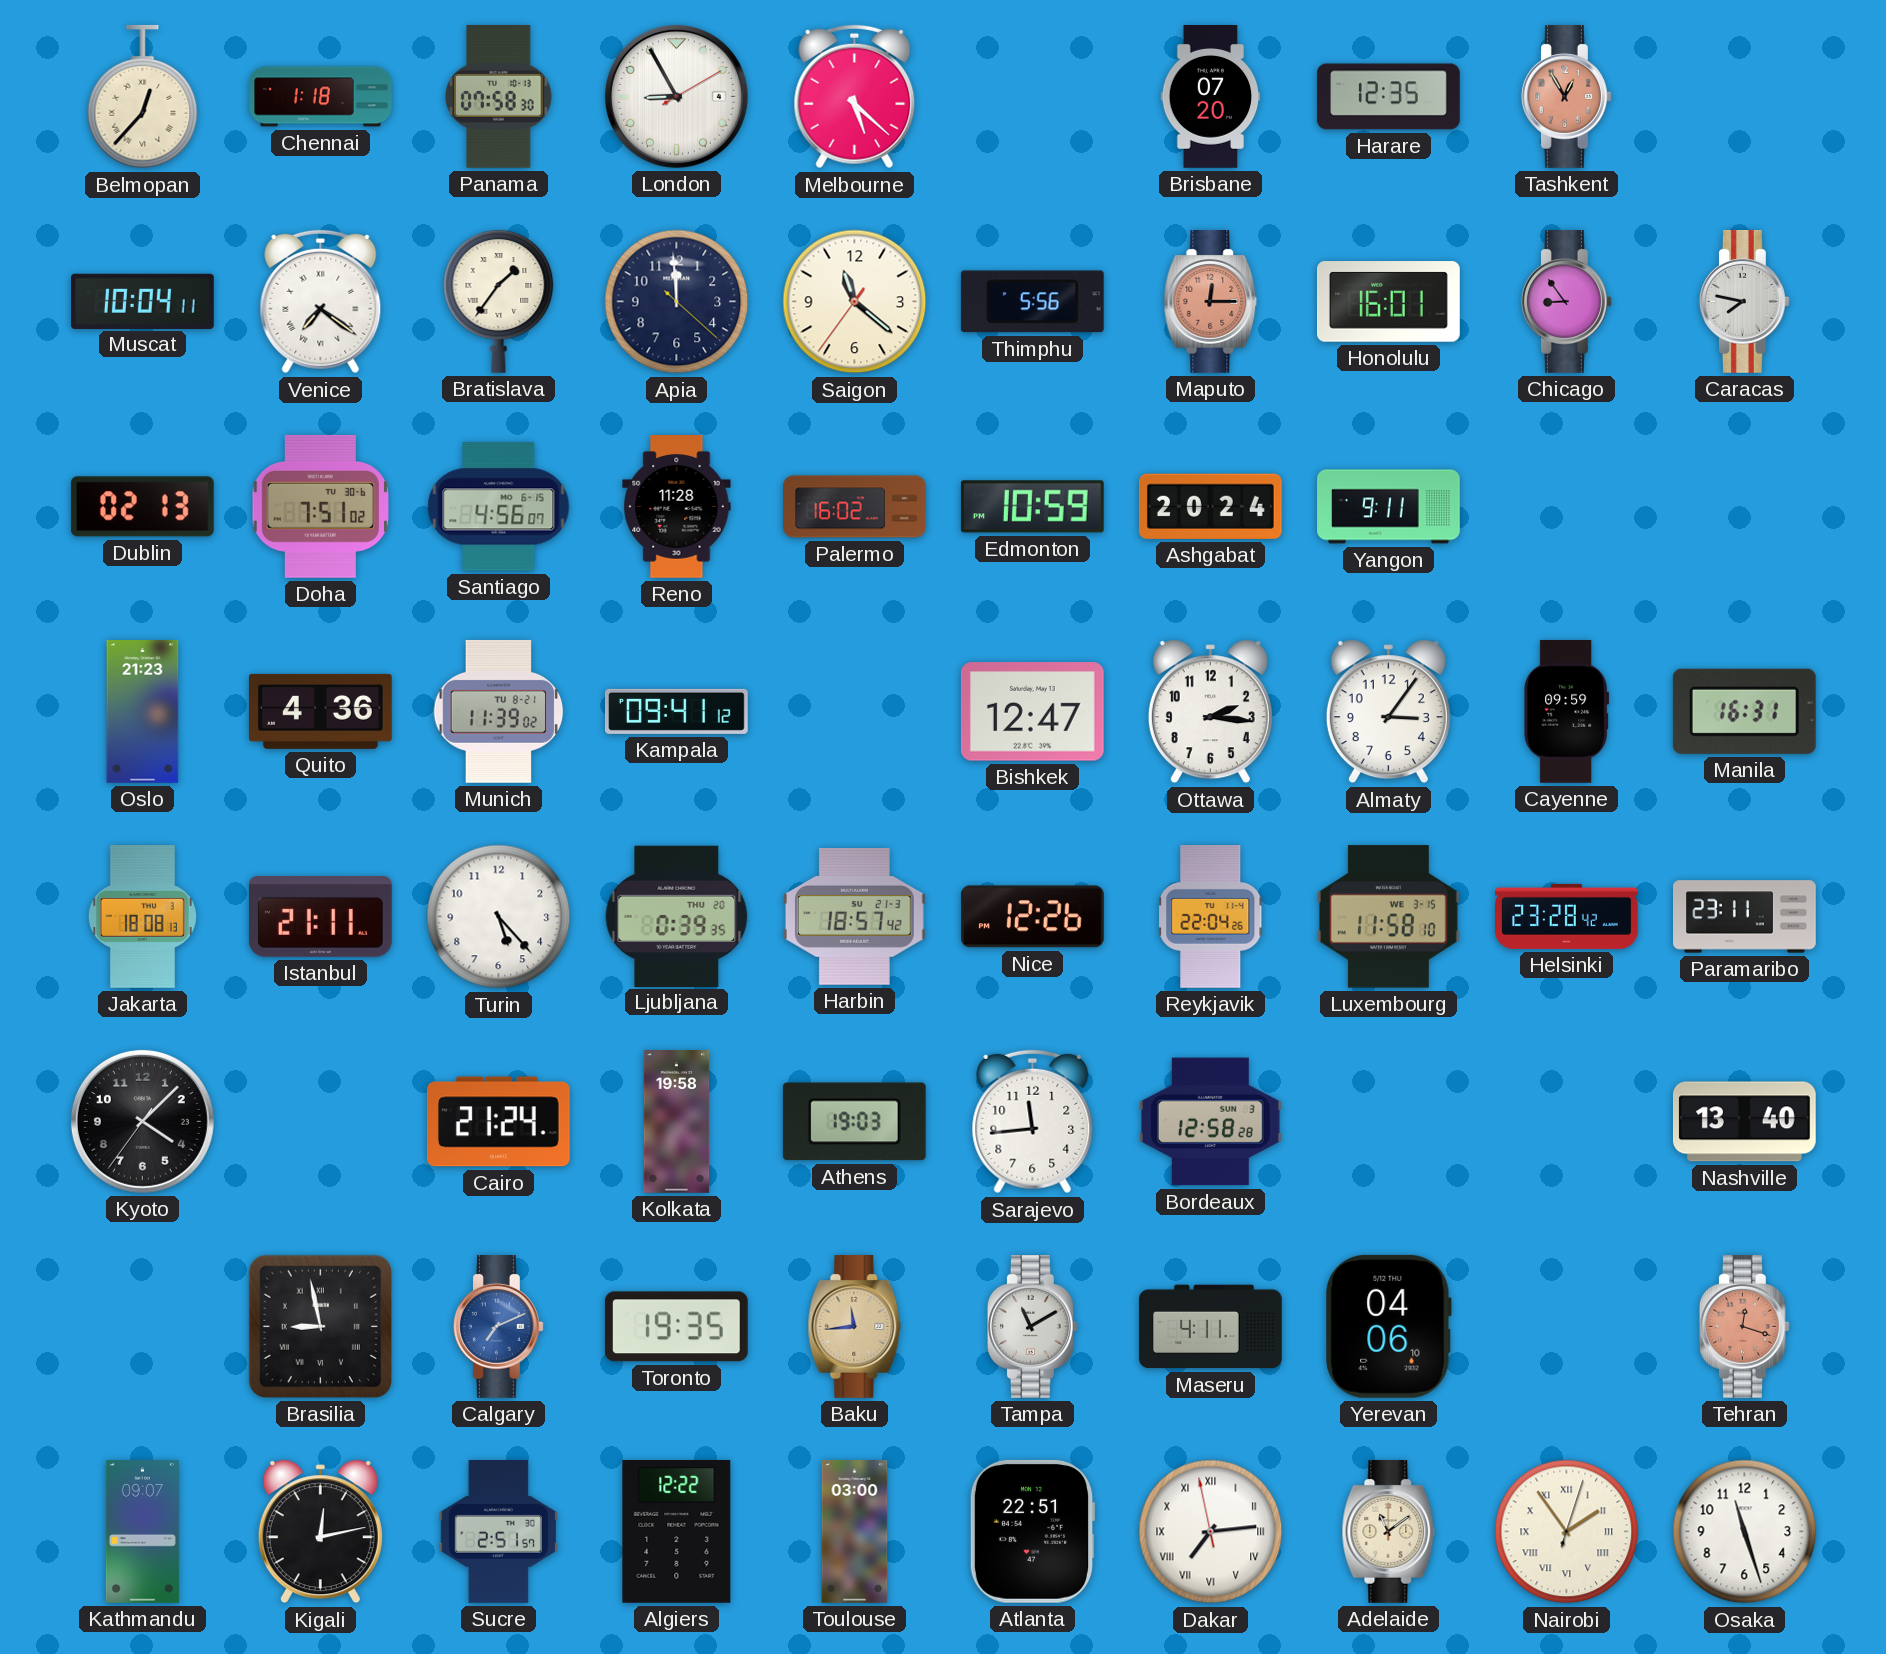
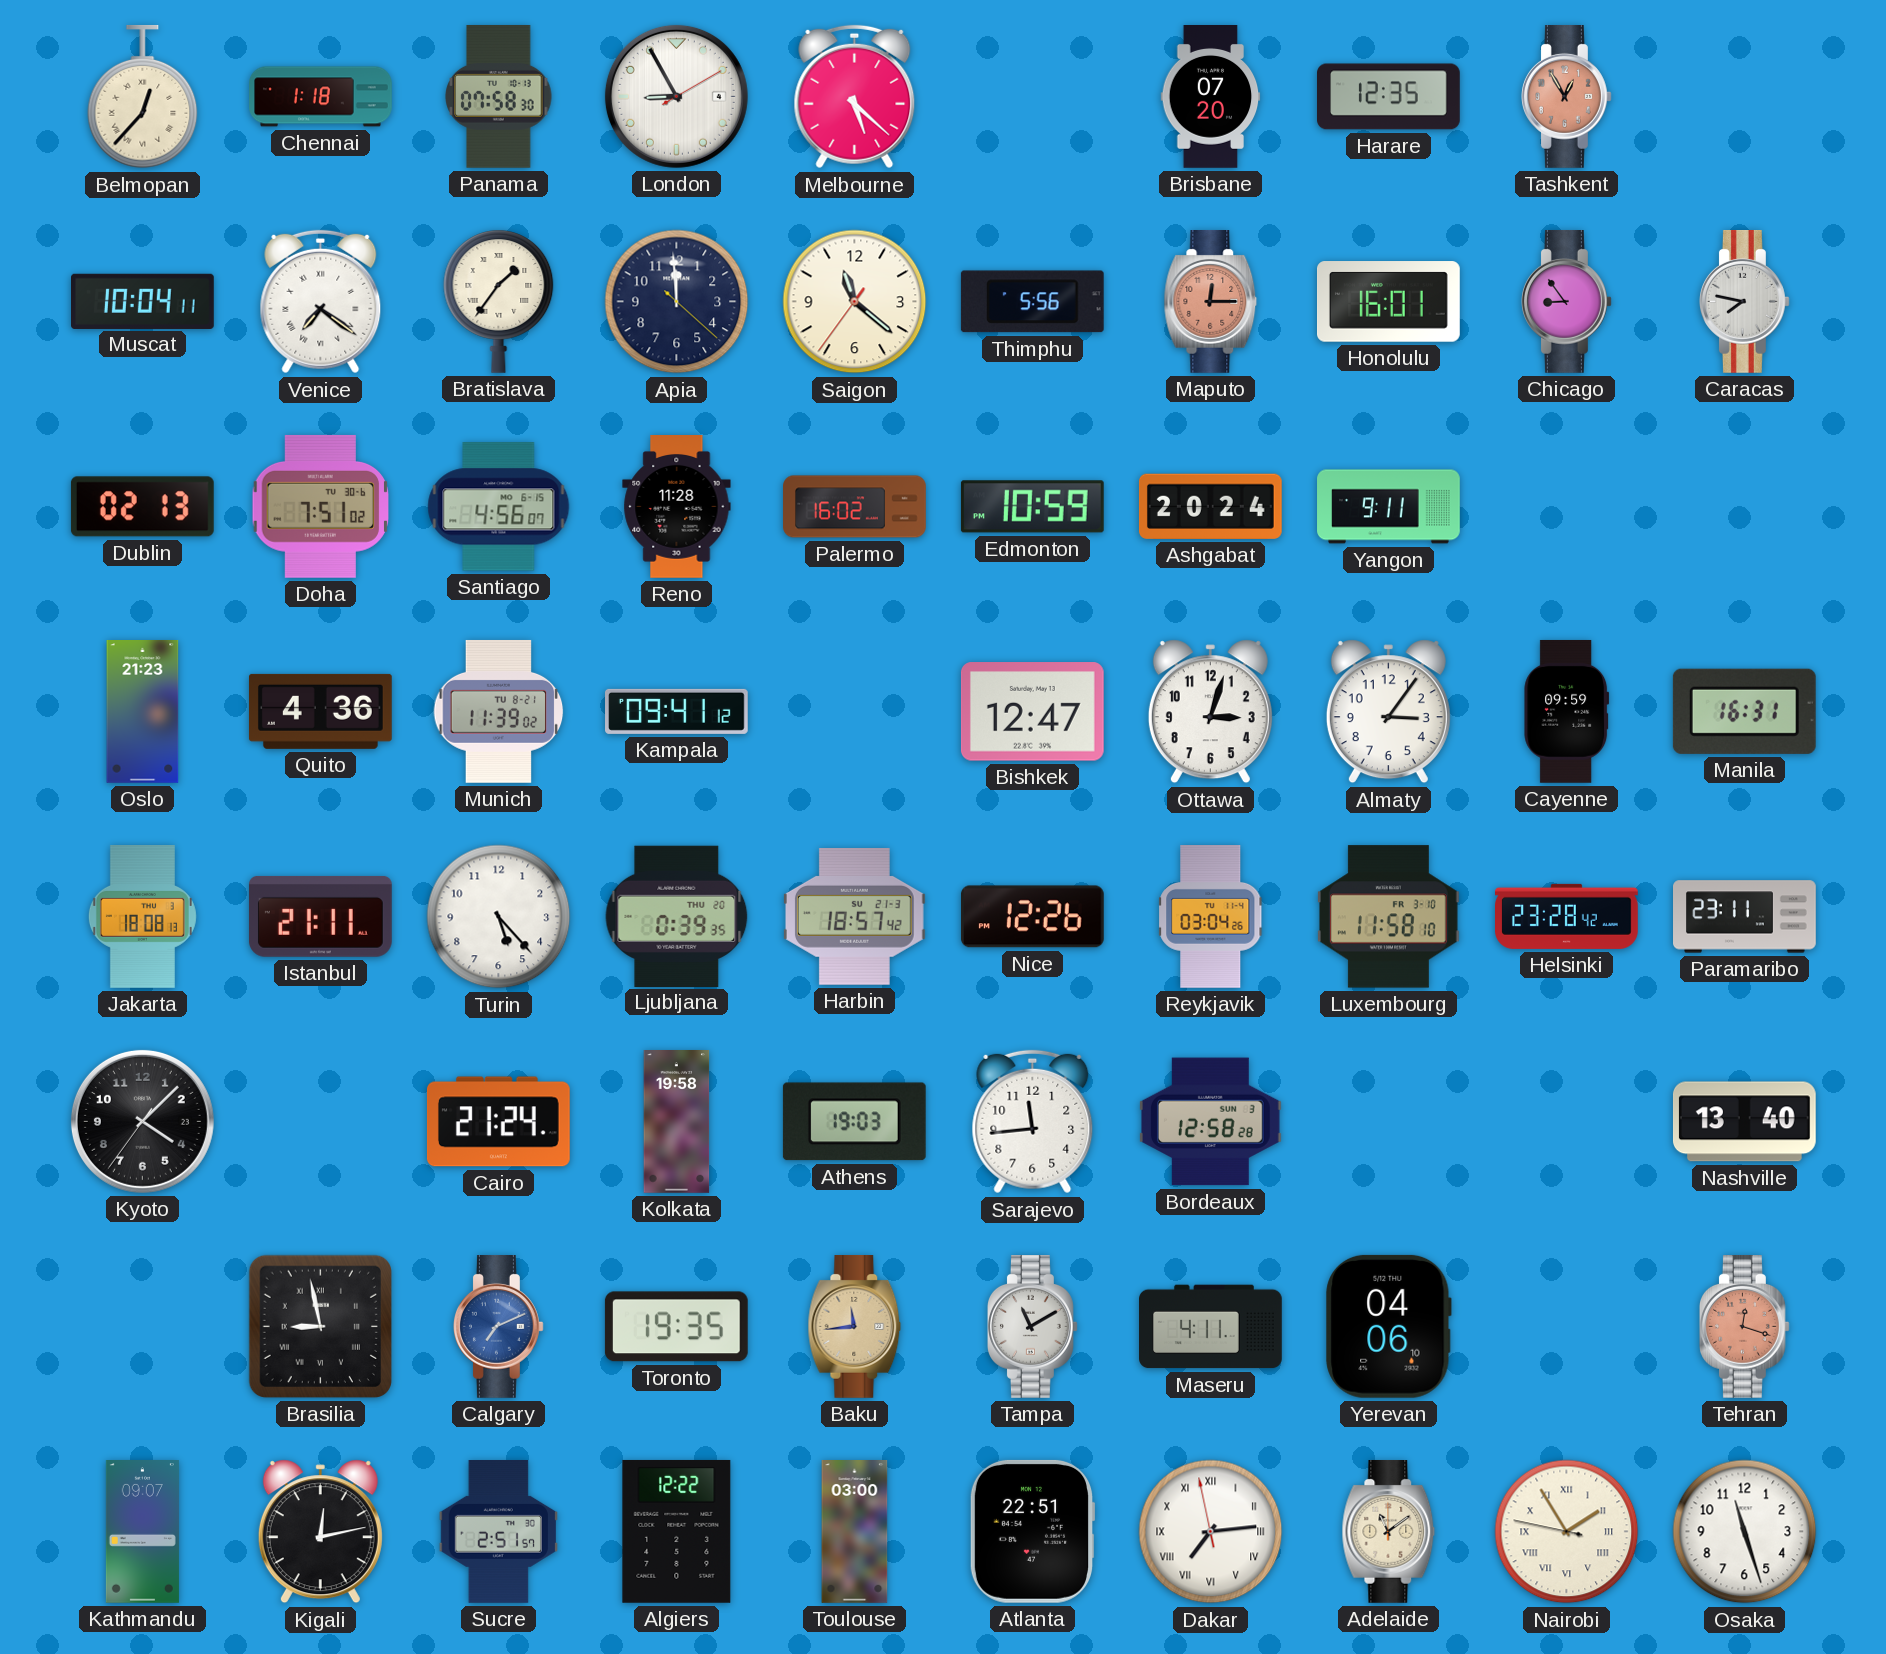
Ottawa: 2:16 -> 3:03 (1210, 712)
Reykjavik: 22:04 -> 03:04 (1211, 917)
Luxembourg date: WE 3-15 -> FR 3-10 (1388, 917)
Nairobi: 1:54:03 -> 1:54:47 (1567, 1532)
